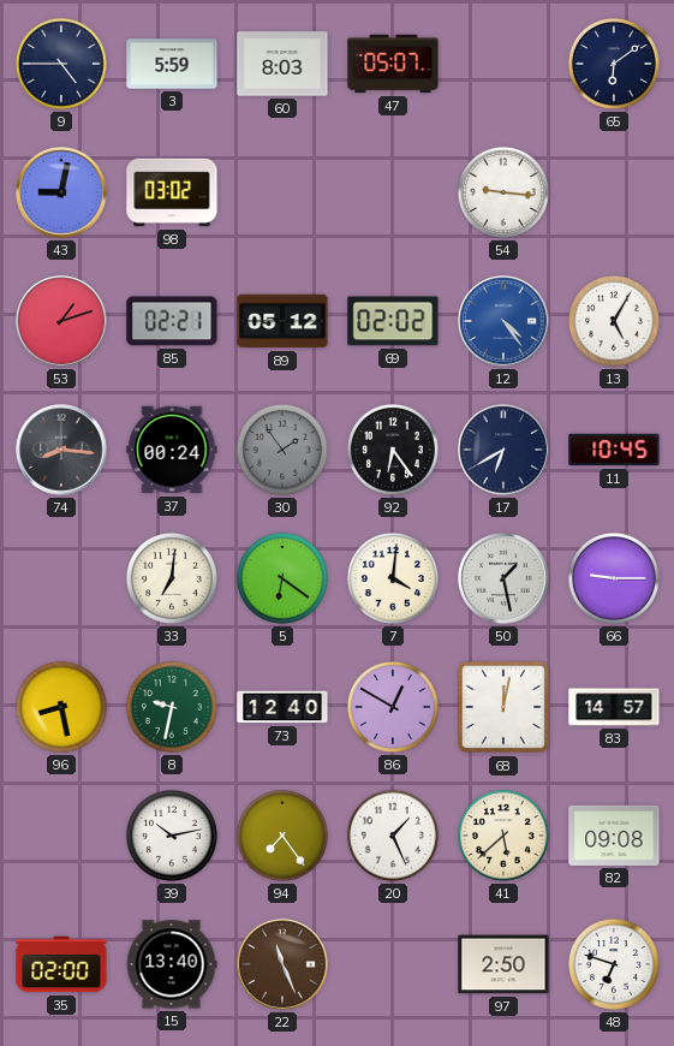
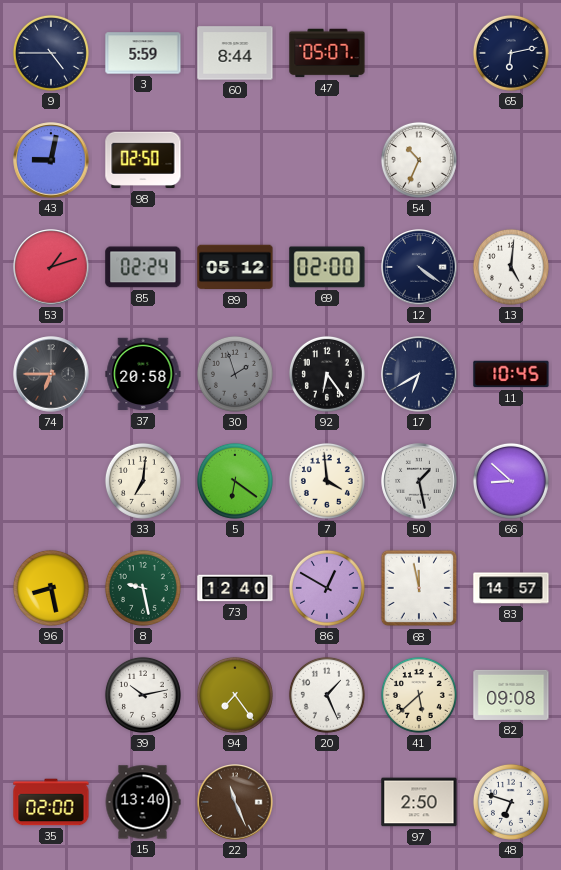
60: 8:03 -> 8:44 (235, 53)
65: 6:09 -> 6:13 (511, 53)
98: 03:02 -> 02:50 (143, 160)
54: 9:16 -> 10:34 (419, 160)
85: 02:21 -> 02:24 (143, 267)
69: 02:02 -> 02:00 (327, 267)
12: 4:24 -> 4:21 (419, 267)
12 dial: blue -> navy (419, 267)
13: 5:05 -> 5:01 (511, 267)
74: 8:16 -> 6:45 (51, 374)
37: 00:24 -> 20:58 (143, 374)
30: 1:54 -> 1:57 (235, 374)
7: 4:01 -> 3:59 (327, 481)
66: 9:15 -> 8:52 (511, 481)
8: 9:32 -> 9:28 (143, 588)
68: 12:02 -> 11:58 (419, 588)
